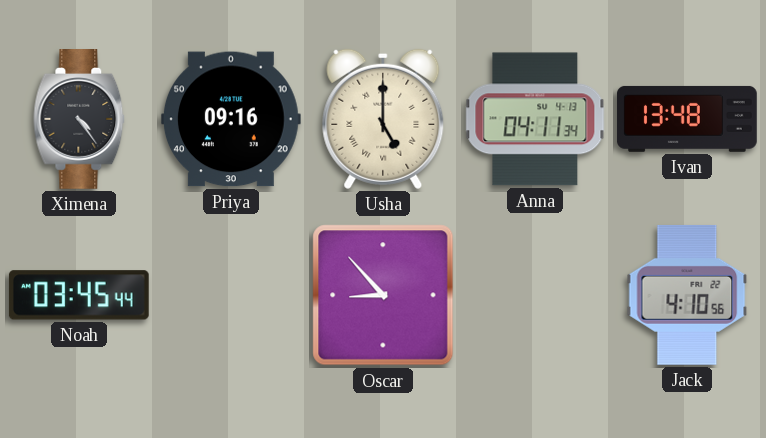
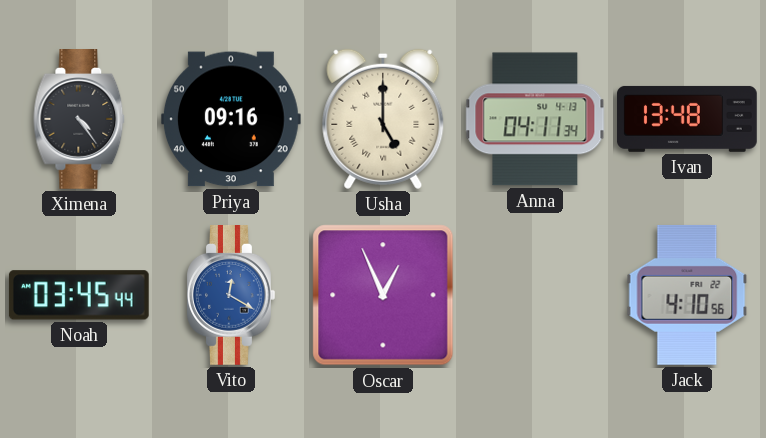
Vito: none -> 12:20 (231, 296)
Oscar: 8:53 -> 12:56 (383, 295)
